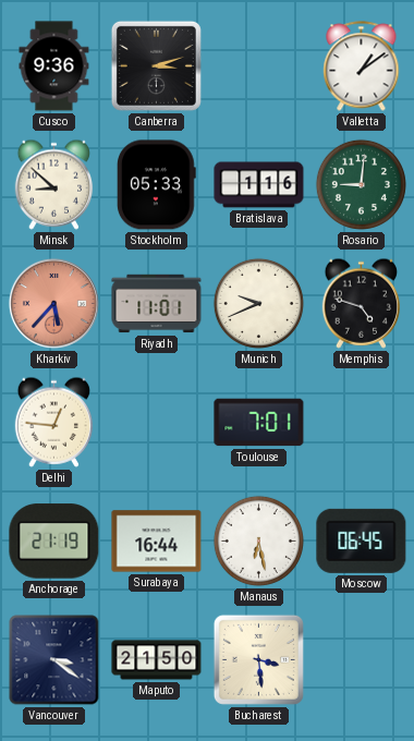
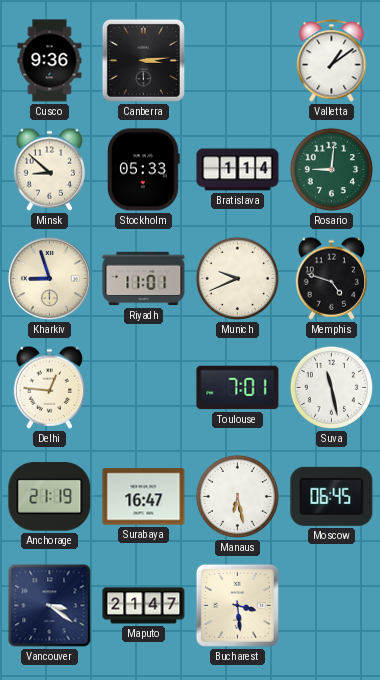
Canberra: 3:12 -> 3:14 (143, 60)
Bratislava: 1:16 -> 1:14 (238, 170)
Kharkiv: 5:37 -> 8:57 (49, 278)
Kharkiv dial: salmon -> cream (49, 278)
Suva: none -> 11:28 (331, 387)
Surabaya: 16:44 -> 16:47 (144, 497)
Maputo: 21:50 -> 21:47 (144, 606)
